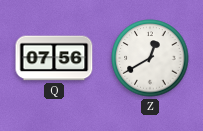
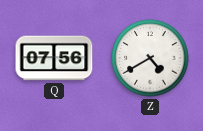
Z: 12:40 -> 4:40 (150, 58)
